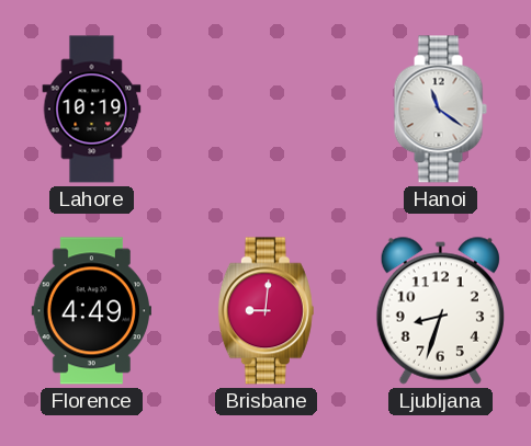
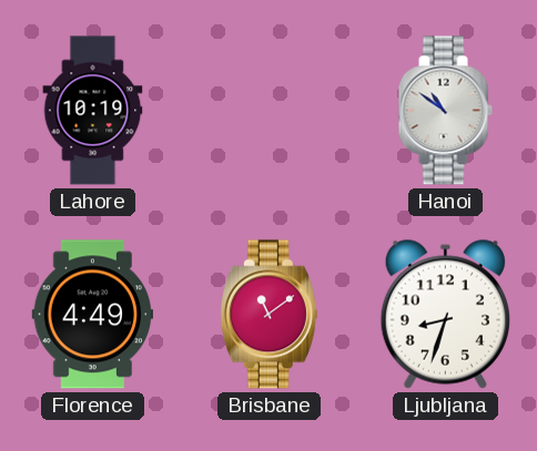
Hanoi: 11:21 -> 10:51 (445, 111)
Brisbane: 9:01 -> 11:09 (268, 315)
